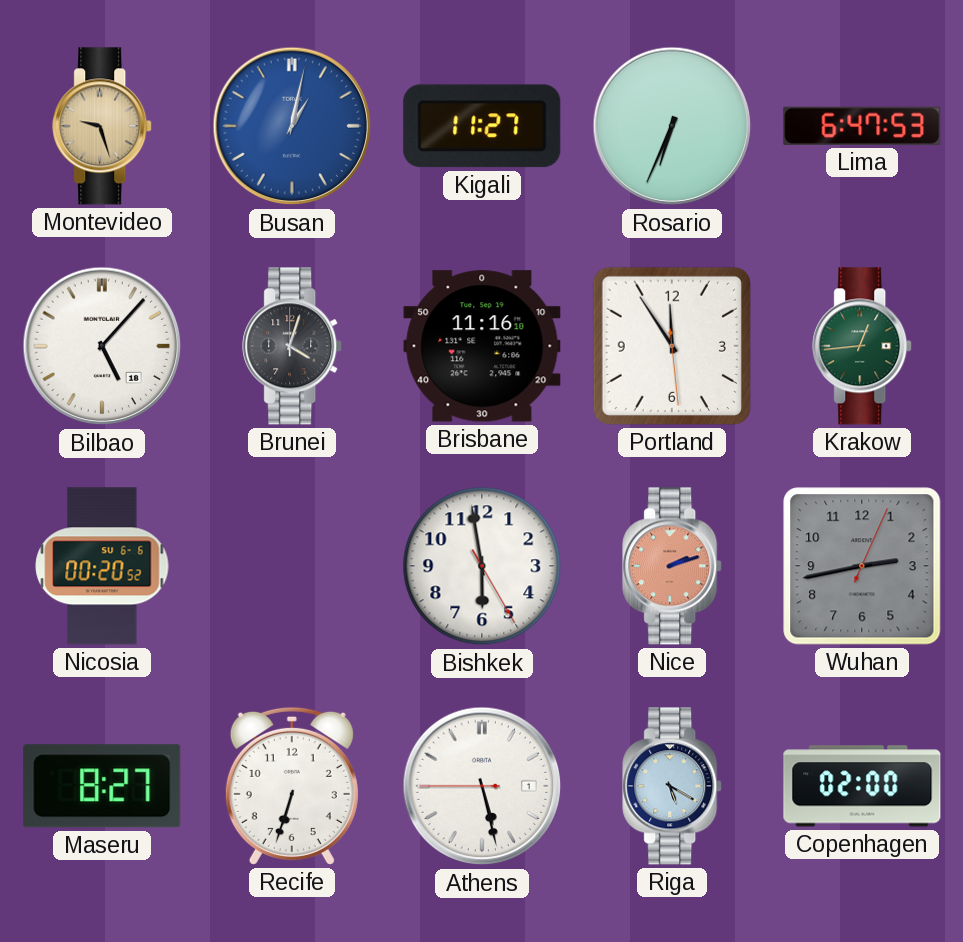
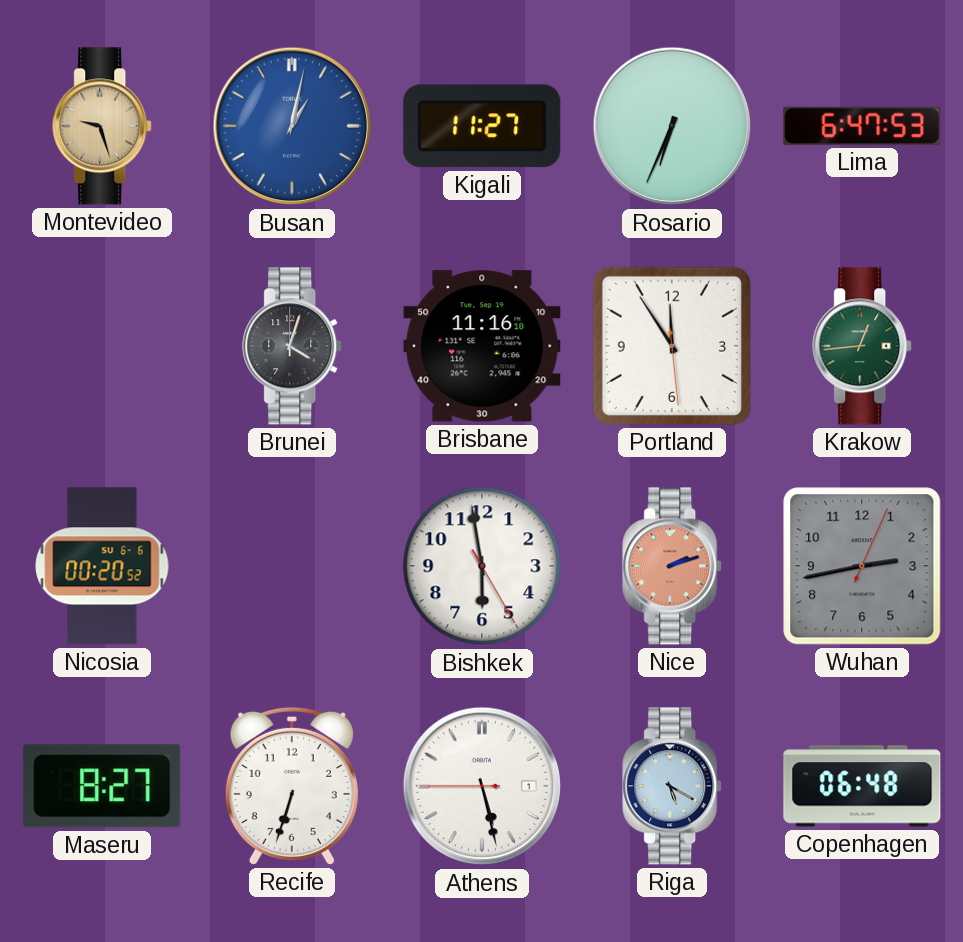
Bilbao: 5:07 -> none (102, 346)
Copenhagen: 02:00 -> 06:48 (862, 786)
